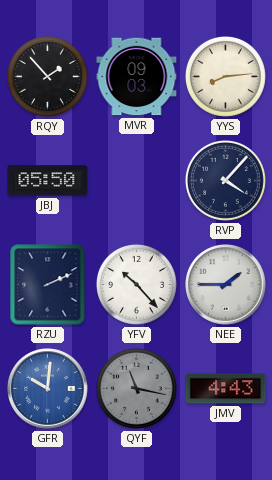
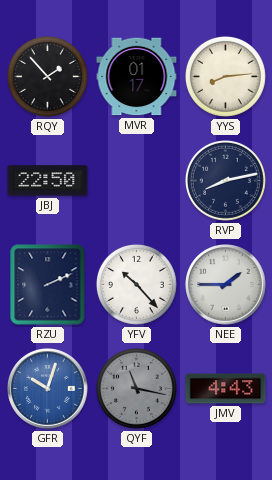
MVR: 09:03 -> 01:17 (137, 77)
JBJ: 05:50 -> 22:50 (48, 181)
RVP: 4:07 -> 8:13 (225, 180)
GFR: 10:01 -> 10:03 (48, 389)
